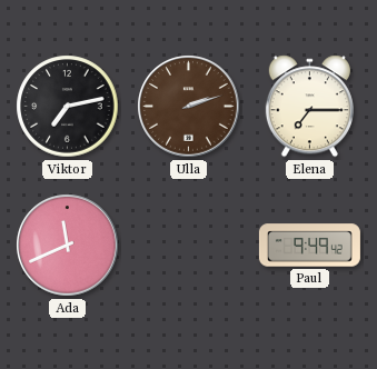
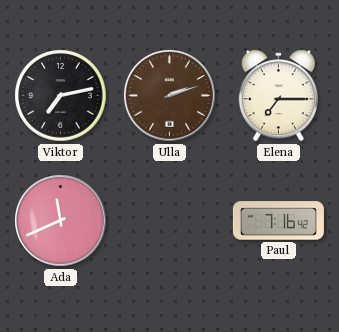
Paul: 9:49 -> 7:16 (278, 221)
